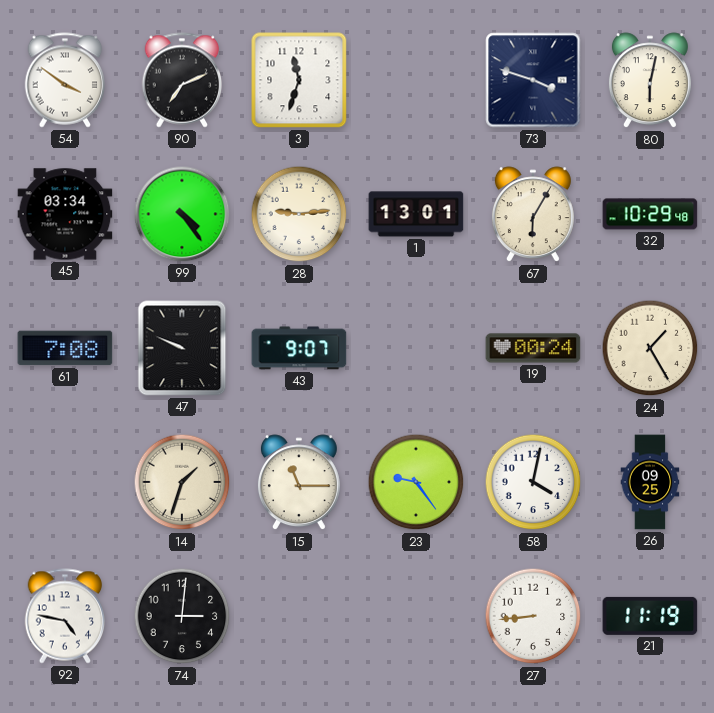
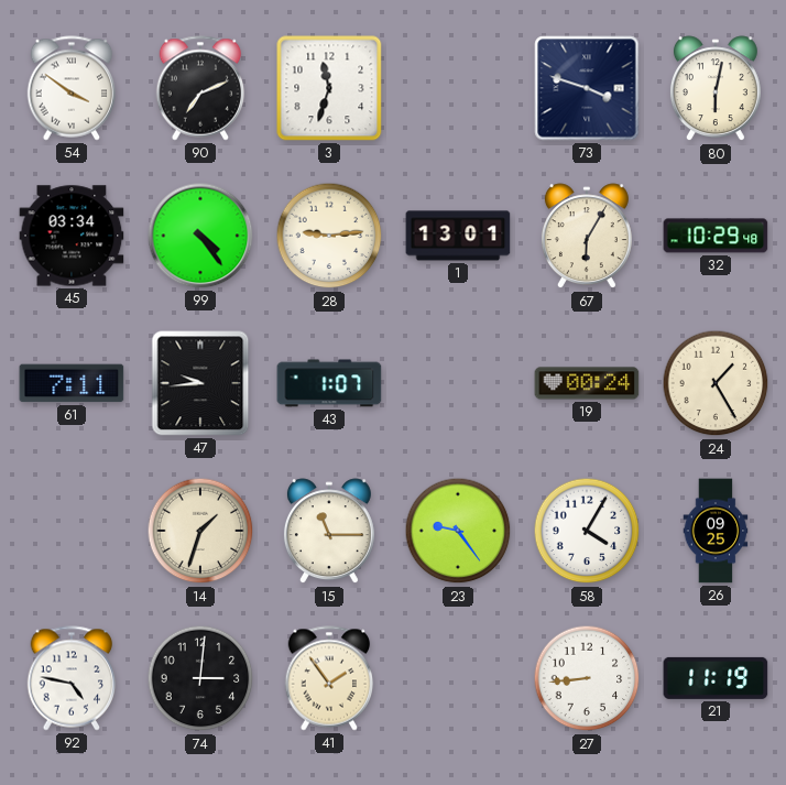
61: 7:08 -> 7:11 (72, 383)
47: 9:49 -> 9:44 (200, 383)
43: 9:07 -> 1:07 (329, 383)
58: 4:02 -> 4:05 (587, 531)
41: none -> 1:54 (329, 678)
